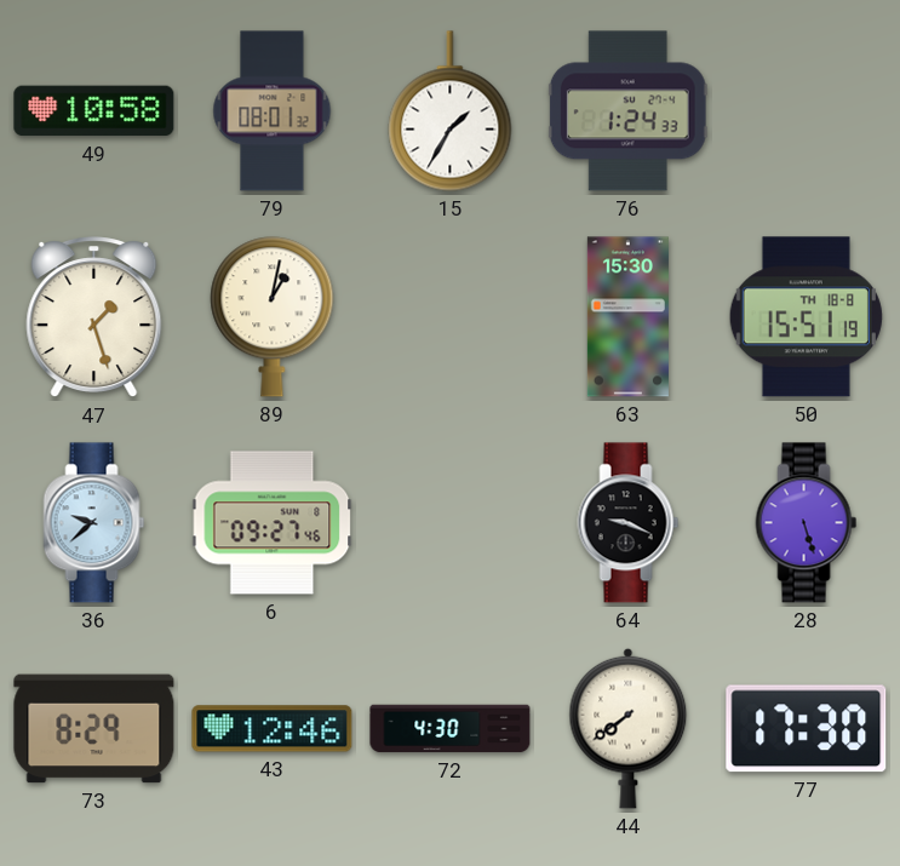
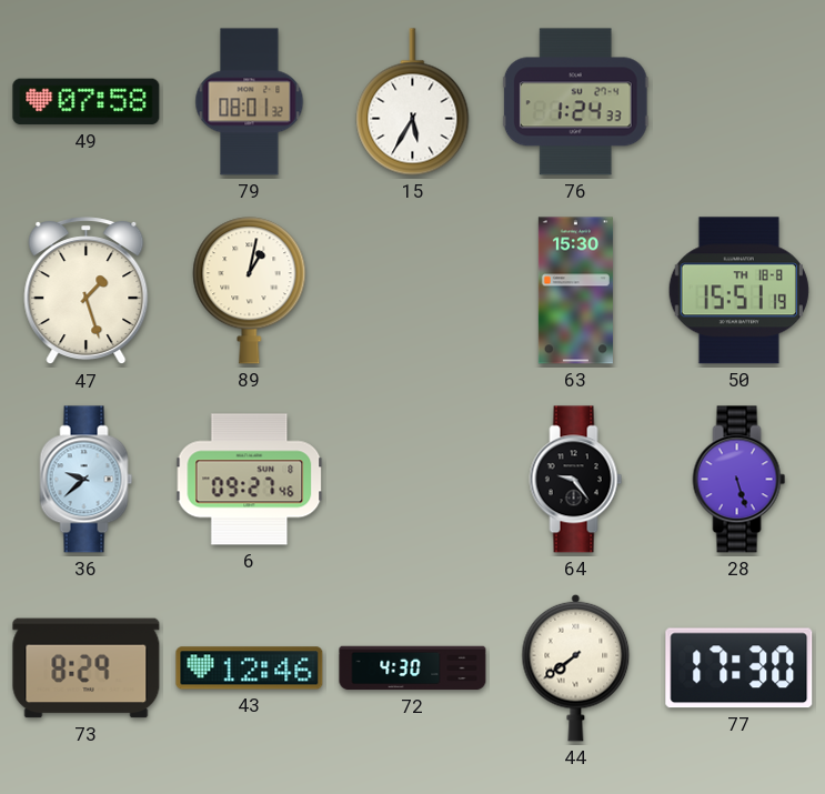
49: 10:58 -> 07:58 (87, 102)
15: 1:35 -> 5:35 (413, 102)
64: 9:19 -> 9:24 (576, 480)
